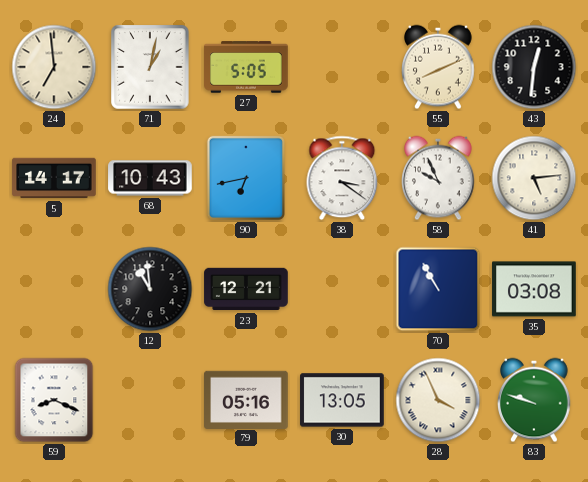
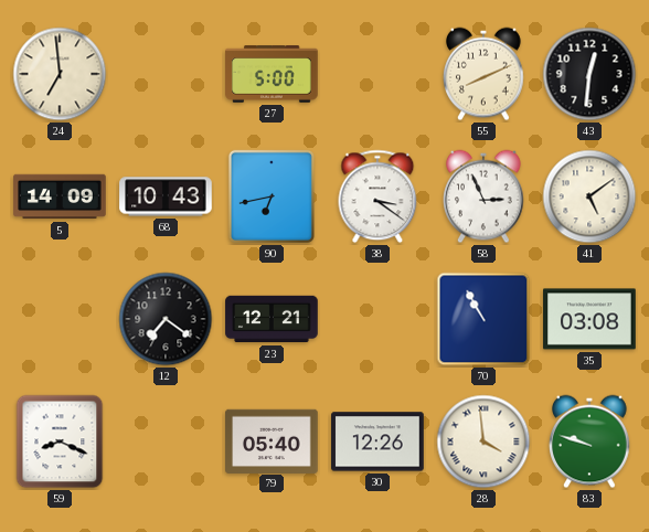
71: 1:02 -> none (150, 67)
27: 5:05 -> 5:00 (272, 74)
5: 14:17 -> 14:09 (60, 196)
58: 9:56 -> 2:56 (485, 196)
41: 5:14 -> 5:09 (589, 196)
12: 10:59 -> 7:21 (166, 319)
79: 05:16 -> 05:40 (272, 440)
30: 13:05 -> 12:26 (377, 441)
28: 3:56 -> 3:59 (483, 441)
